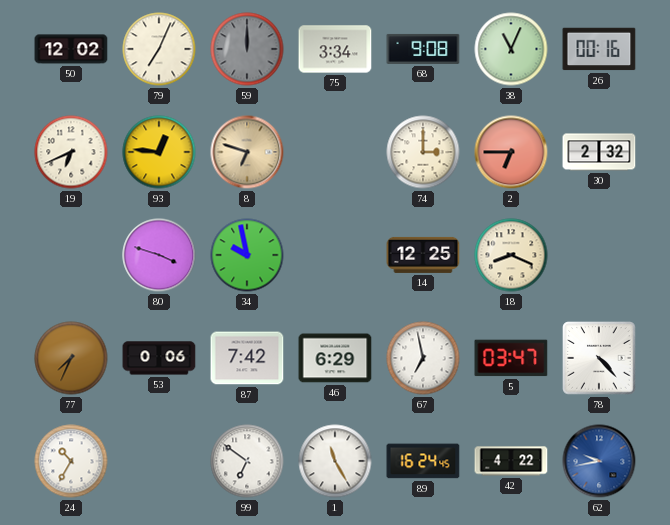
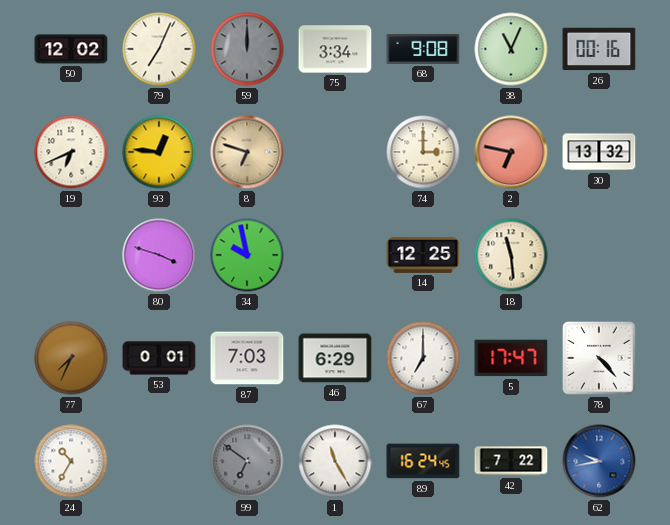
2: 6:45 -> 6:47 (511, 152)
30: 2:32 -> 13:32 (599, 152)
18: 8:19 -> 11:29 (511, 255)
53: 0:06 -> 0:01 (159, 358)
87: 7:42 -> 7:03 (247, 358)
67: 6:58 -> 7:00 (423, 358)
5: 03:47 -> 17:47 (511, 358)
99 dial: white -> grey (247, 461)
42: 4:22 -> 7:22 (511, 461)
